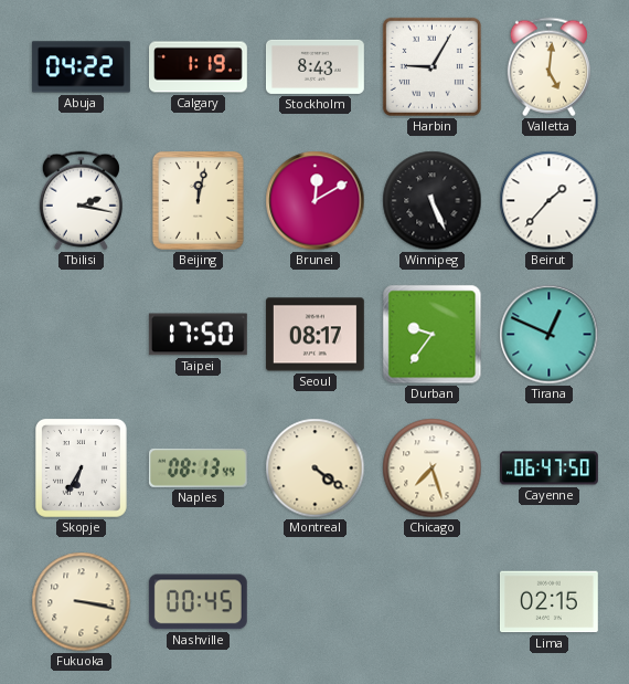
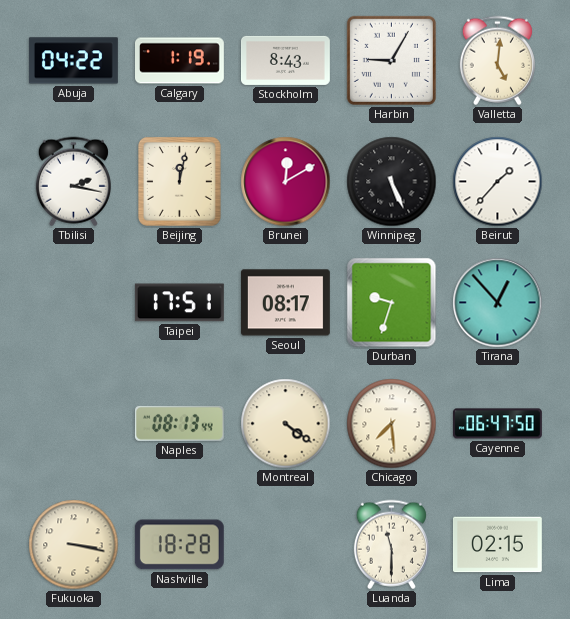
Taipei: 17:50 -> 17:51 (179, 303)
Durban: 9:36 -> 9:33 (392, 303)
Tirana: 12:49 -> 12:53 (498, 303)
Skopje: 6:35 -> none (81, 467)
Chicago: 7:27 -> 7:29 (392, 424)
Nashville: 00:45 -> 18:28 (179, 545)
Luanda: none -> 11:30 (391, 545)
